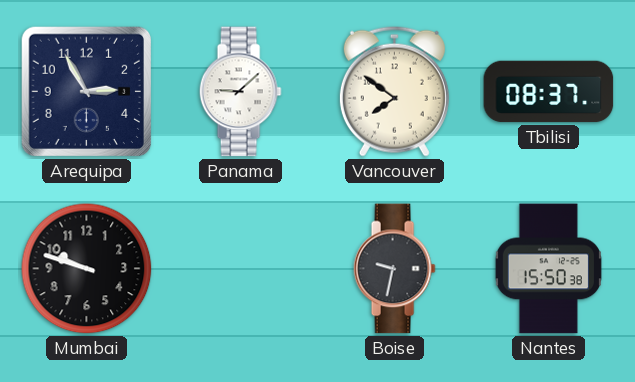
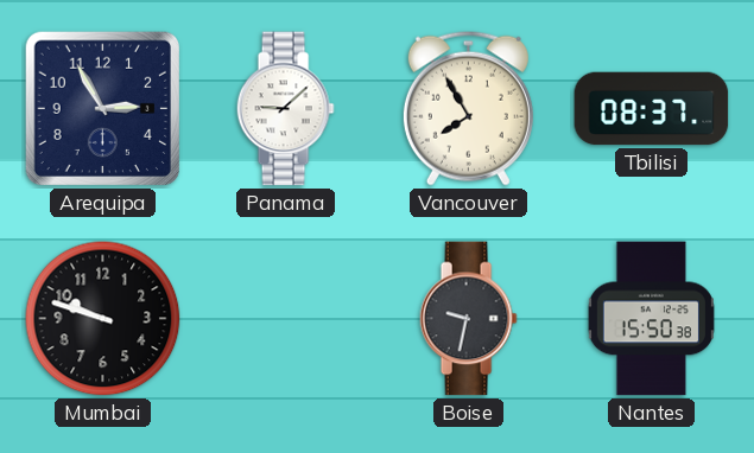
Vancouver: 7:51 -> 7:55 (468, 108)
